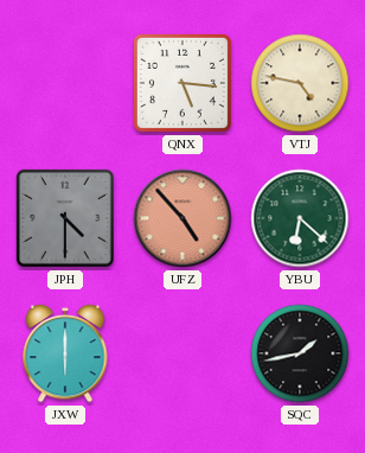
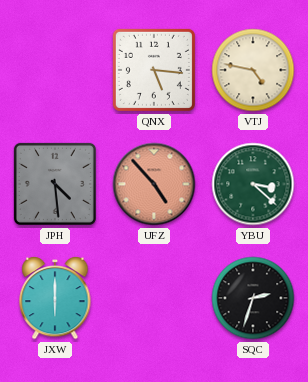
JPH: 4:30 -> 4:29 (55, 184)
YBU: 6:22 -> 3:22 (253, 184)
SQC: 1:43 -> 2:33 (253, 298)
